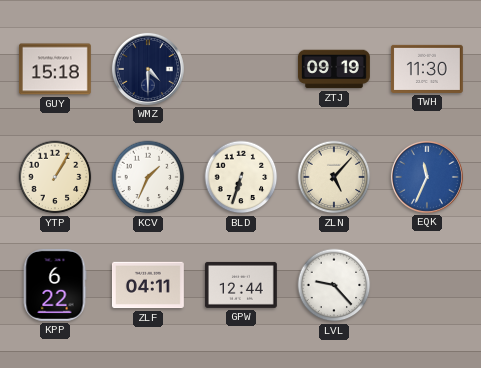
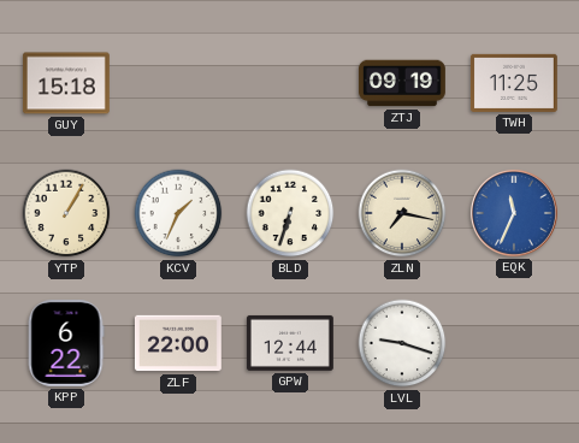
WMZ: 4:30 -> none (148, 69)
TWH: 11:30 -> 11:25 (514, 83)
ZLN: 5:07 -> 7:17 (402, 213)
ZLF: 04:11 -> 22:00 (178, 343)
LVL: 9:23 -> 9:18 (402, 343)
